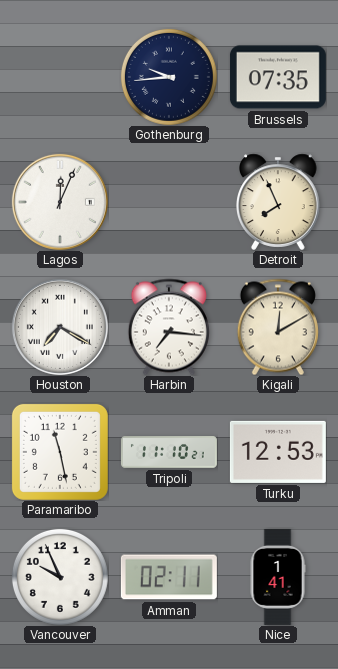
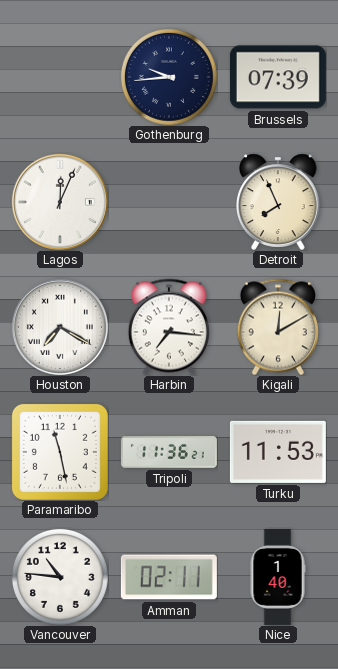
Brussels: 07:35 -> 07:39 (278, 77)
Tripoli: 11:10 -> 11:36 (169, 452)
Turku: 12:53 -> 11:53 (278, 452)
Vancouver: 9:56 -> 10:46 (60, 577)
Nice: 1:41 -> 1:40 (278, 577)
